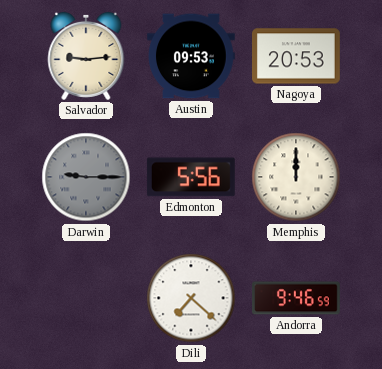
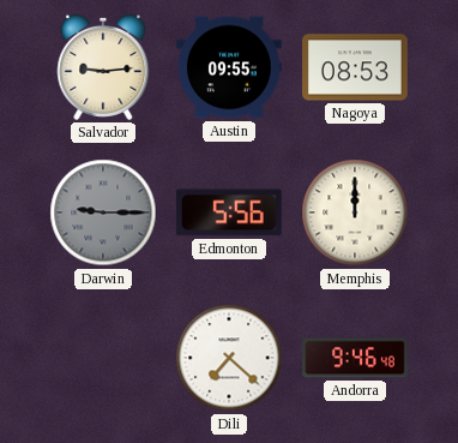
Austin: 09:53 -> 09:55 (230, 67)
Nagoya: 20:53 -> 08:53 (356, 67)
Andorra: 9:46:59 -> 9:46:48 (356, 358)
